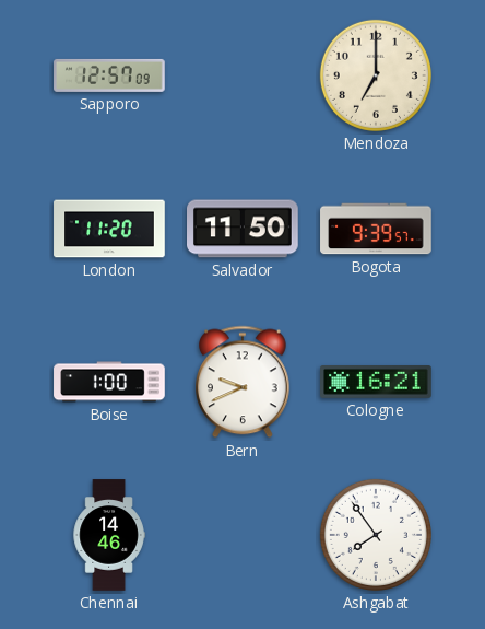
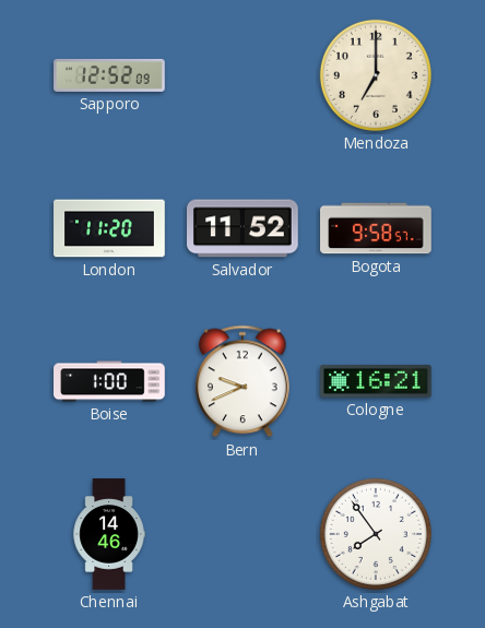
Sapporo: 12:57 -> 12:52 (109, 75)
Salvador: 11:50 -> 11:52 (244, 228)
Bogota: 9:39 -> 9:58 (376, 228)
